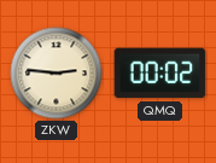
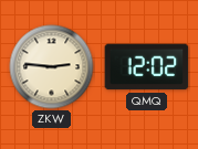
QMQ: 00:02 -> 12:02 (147, 67)
